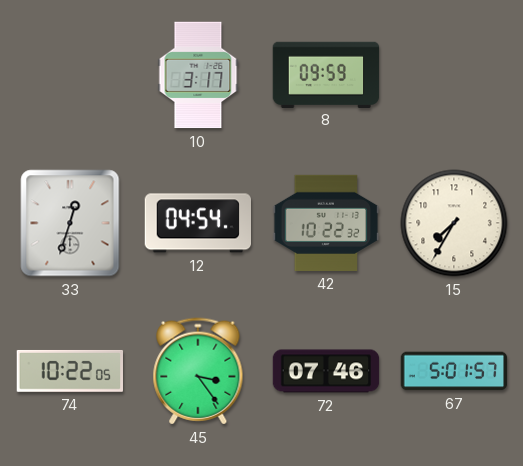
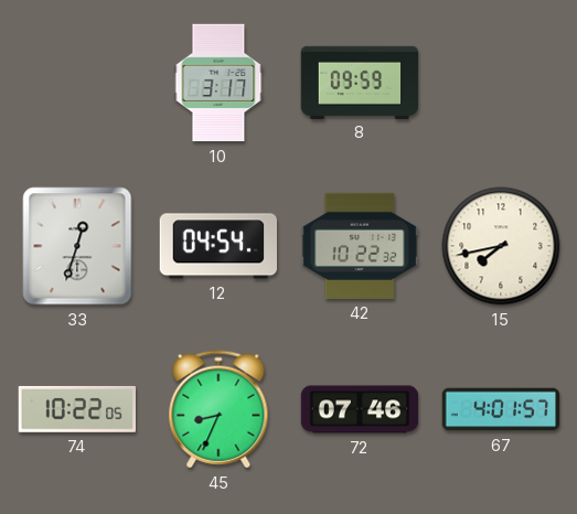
15: 7:35 -> 7:43 (501, 246)
45: 3:24 -> 8:34 (218, 409)
67: 5:01 -> 4:01 (501, 409)
